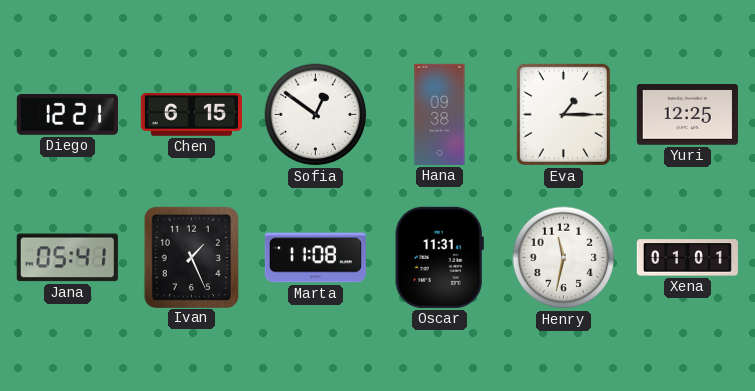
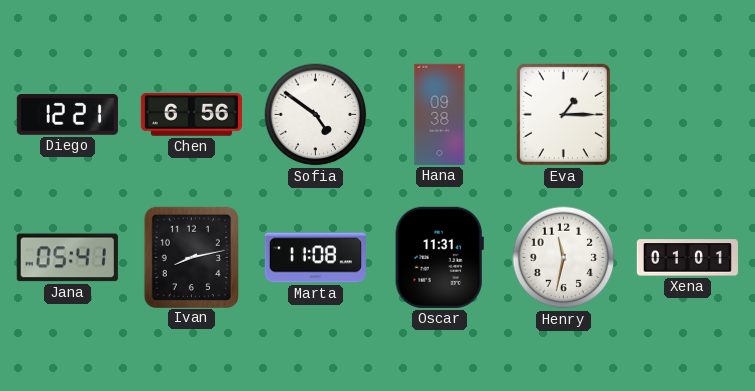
Chen: 6:15 -> 6:56 (191, 115)
Sofia: 12:51 -> 4:51 (316, 115)
Yuri: 12:25 -> none (687, 115)
Ivan: 1:26 -> 8:13 (191, 257)
